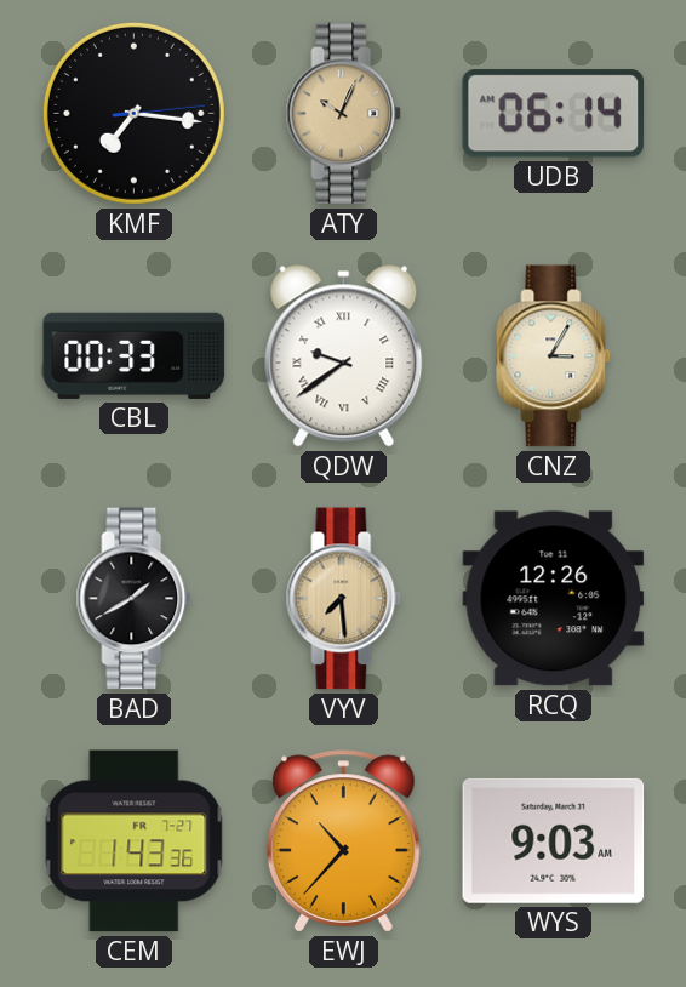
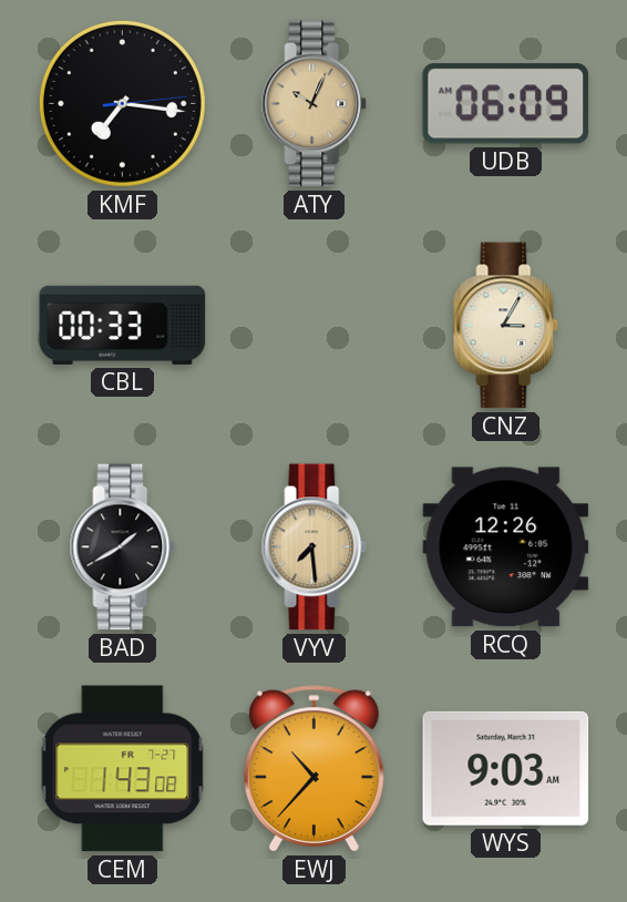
UDB: 06:14 -> 06:09 (506, 104)
QDW: 9:39 -> none (344, 356)
CEM: 1:43:36 -> 1:43:08 (123, 769)
